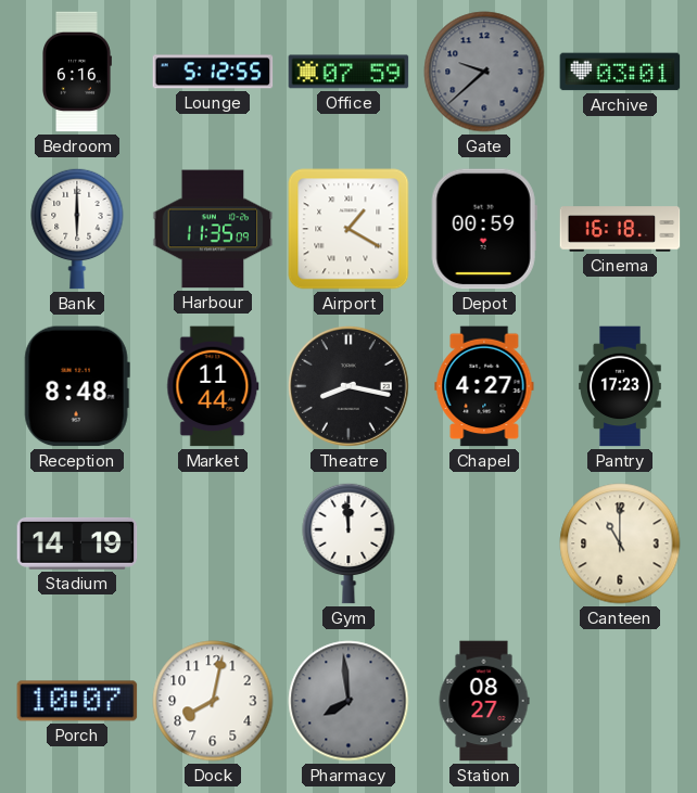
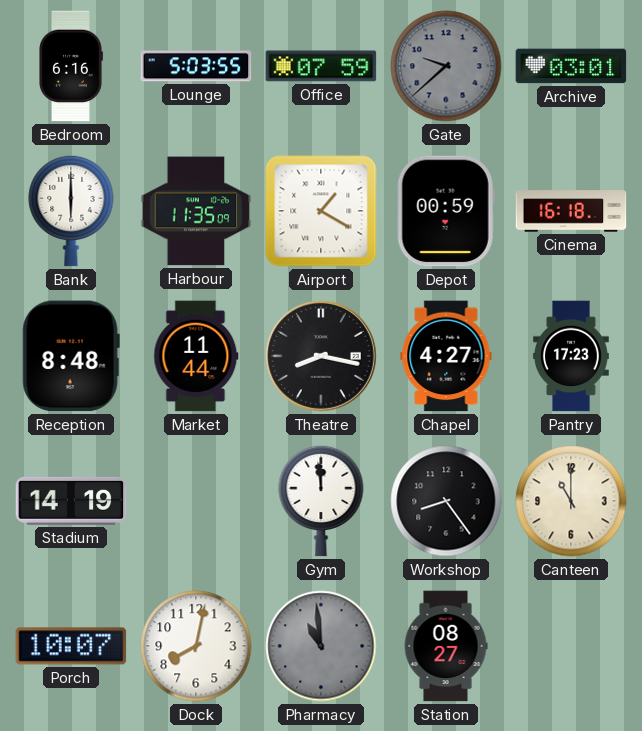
Lounge: 5:12 -> 5:03 (196, 66)
Workshop: none -> 8:24 (446, 501)
Pharmacy: 7:59 -> 10:59 (321, 646)
